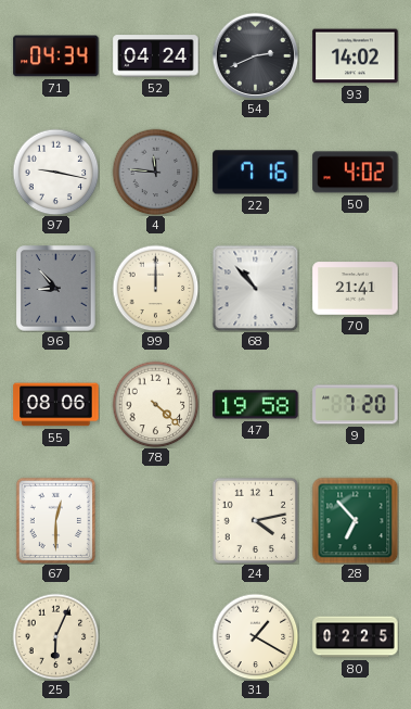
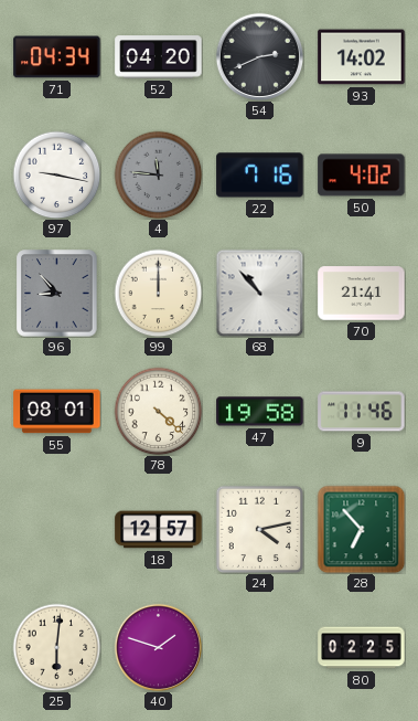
52: 04:24 -> 04:20 (159, 57)
55: 08:06 -> 08:01 (57, 412)
9: 7:20 -> 11:46 (362, 412)
67: 12:30 -> none (55, 520)
18: none -> 12:57 (159, 530)
25: 6:04 -> 6:01 (56, 647)
40: none -> 1:48 (158, 647)
31: 1:20 -> none (255, 636)
